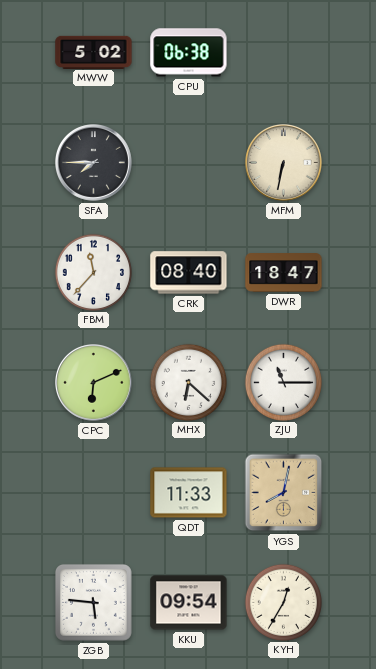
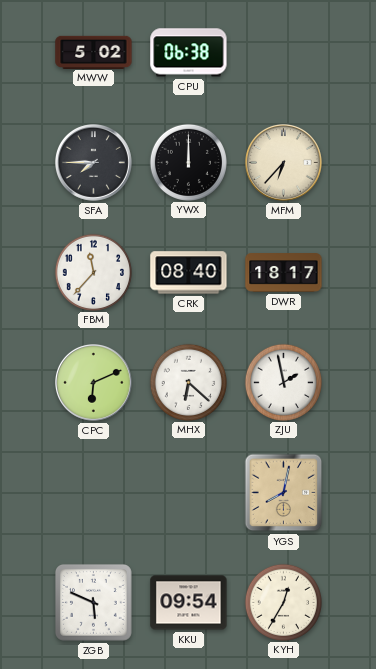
YWX: none -> 12:00 (188, 162)
MFM: 6:32 -> 6:37 (284, 163)
DWR: 18:47 -> 18:17 (284, 273)
ZJU: 11:15 -> 1:58 (283, 382)
QDT: 11:33 -> none (189, 493)
ZGB: 5:46 -> 5:49 (93, 602)
